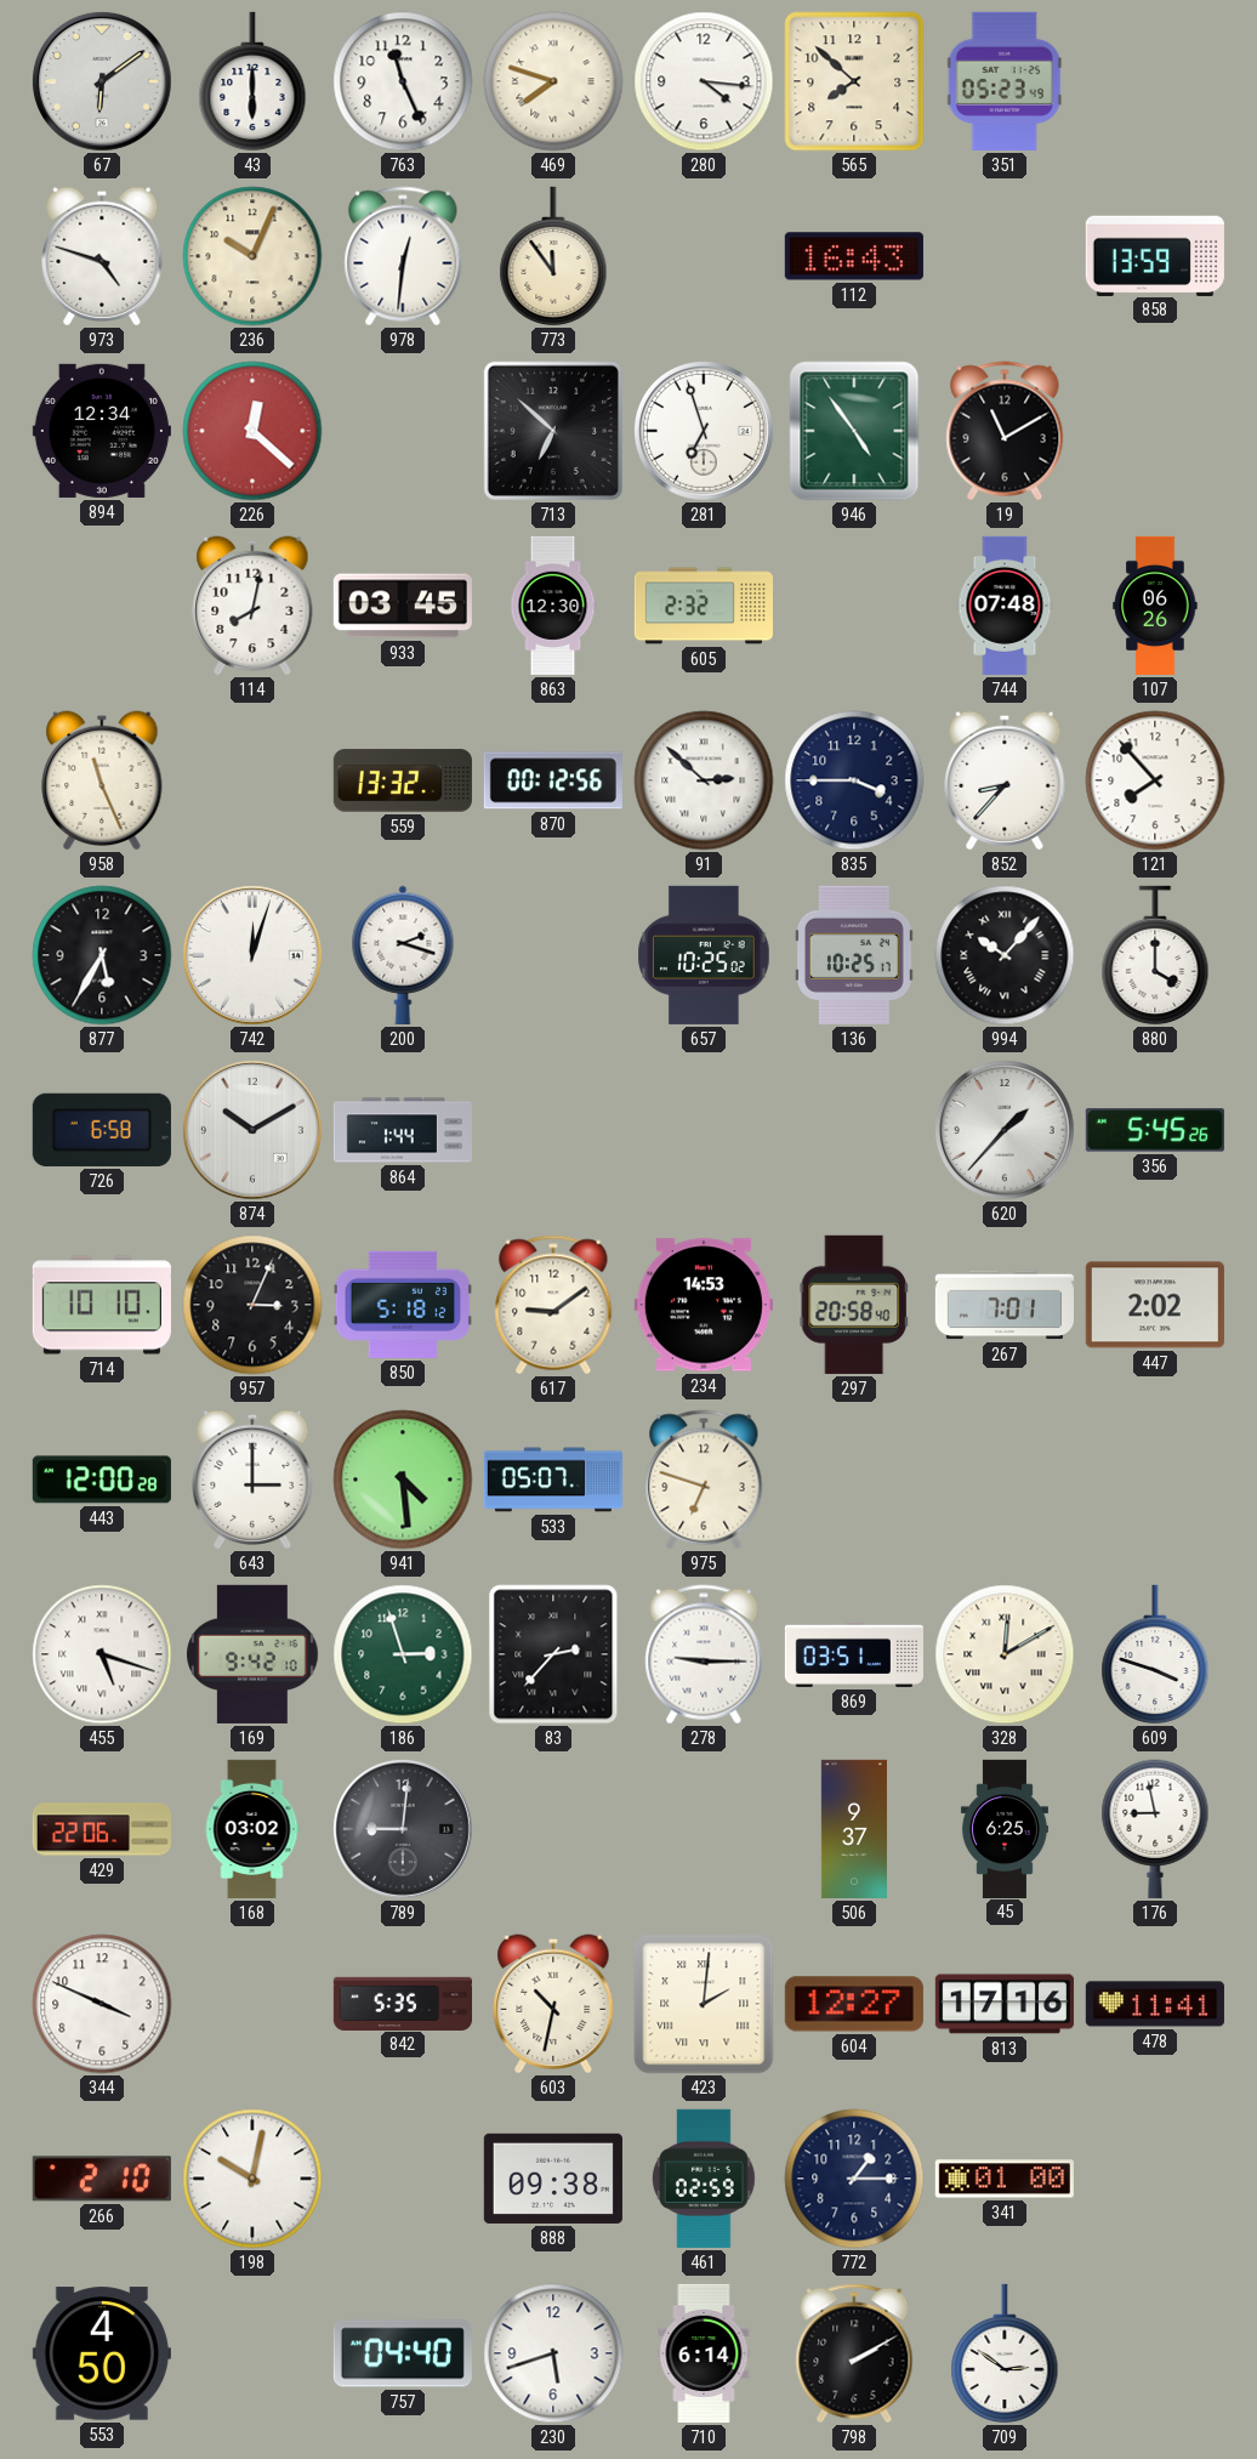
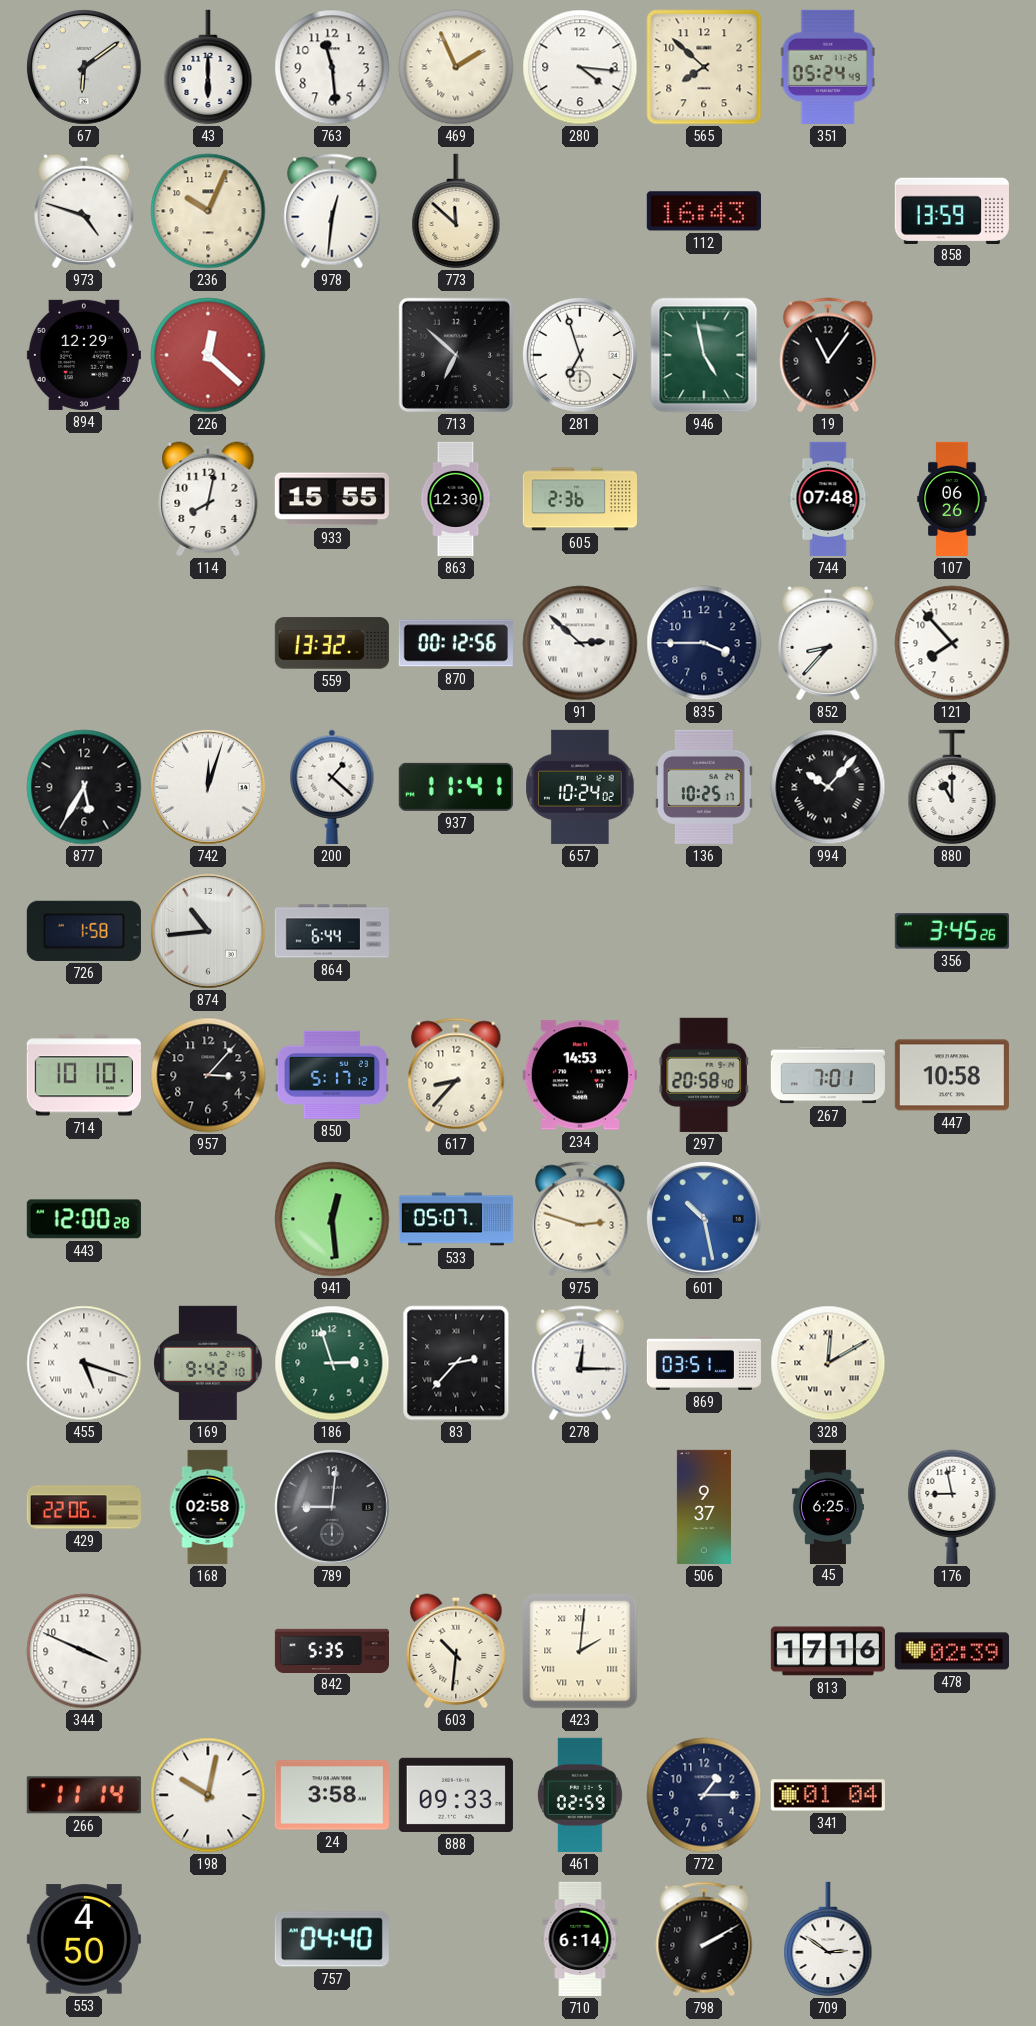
763: 11:26 -> 11:29 (332, 67)
469: 7:48 -> 1:56 (456, 67)
351: 05:23 -> 05:24 (828, 67)
773: 11:54 -> 11:52 (456, 211)
894: 12:34 -> 12:29 (84, 355)
946: 4:54 -> 4:58 (704, 355)
19: 11:10 -> 11:06 (828, 355)
933: 03:45 -> 15:55 (332, 499)
605: 2:32 -> 2:36 (579, 499)
958: 11:26 -> none (102, 780)
200: 2:18 -> 1:22 (332, 787)
937: none -> 11:41 (456, 787)
657: 10:25 -> 10:24 (580, 787)
880: 4:00 -> 11:00 (952, 787)
726: 6:58 -> 1:58 (84, 931)
874: 10:10 -> 10:44 (208, 931)
864: 1:44 -> 6:44 (332, 931)
620: 1:37 -> none (1005, 1130)
356: 5:45 -> 3:45 (952, 931)
957: 3:04 -> 3:07 (208, 1075)
850: 5:18 -> 5:17 (332, 1075)
617: 9:09 -> 8:37 (456, 1075)
447: 2:02 -> 10:58 (952, 1075)
643: 3:00 -> none (252, 1480)
941: 4:29 -> 12:29 (332, 1219)
975: 6:48 -> 2:48 (580, 1219)
601: none -> 10:28 (704, 1219)
278: 9:15 -> 12:15 (580, 1363)
609: 3:48 -> none (1155, 1654)
168: 03:02 -> 02:58 (208, 1507)
603: 10:32 -> 10:31 (456, 1651)
604: 12:27 -> none (854, 2004)
478: 11:41 -> 02:39 (952, 1651)
266: 2:10 -> 11:14 (84, 1795)
24: none -> 3:58 (332, 1795)
888: 09:38 -> 09:33 (456, 1795)
341: 01:00 -> 01:04 (828, 1795)
230: 5:42 -> none (553, 2353)
